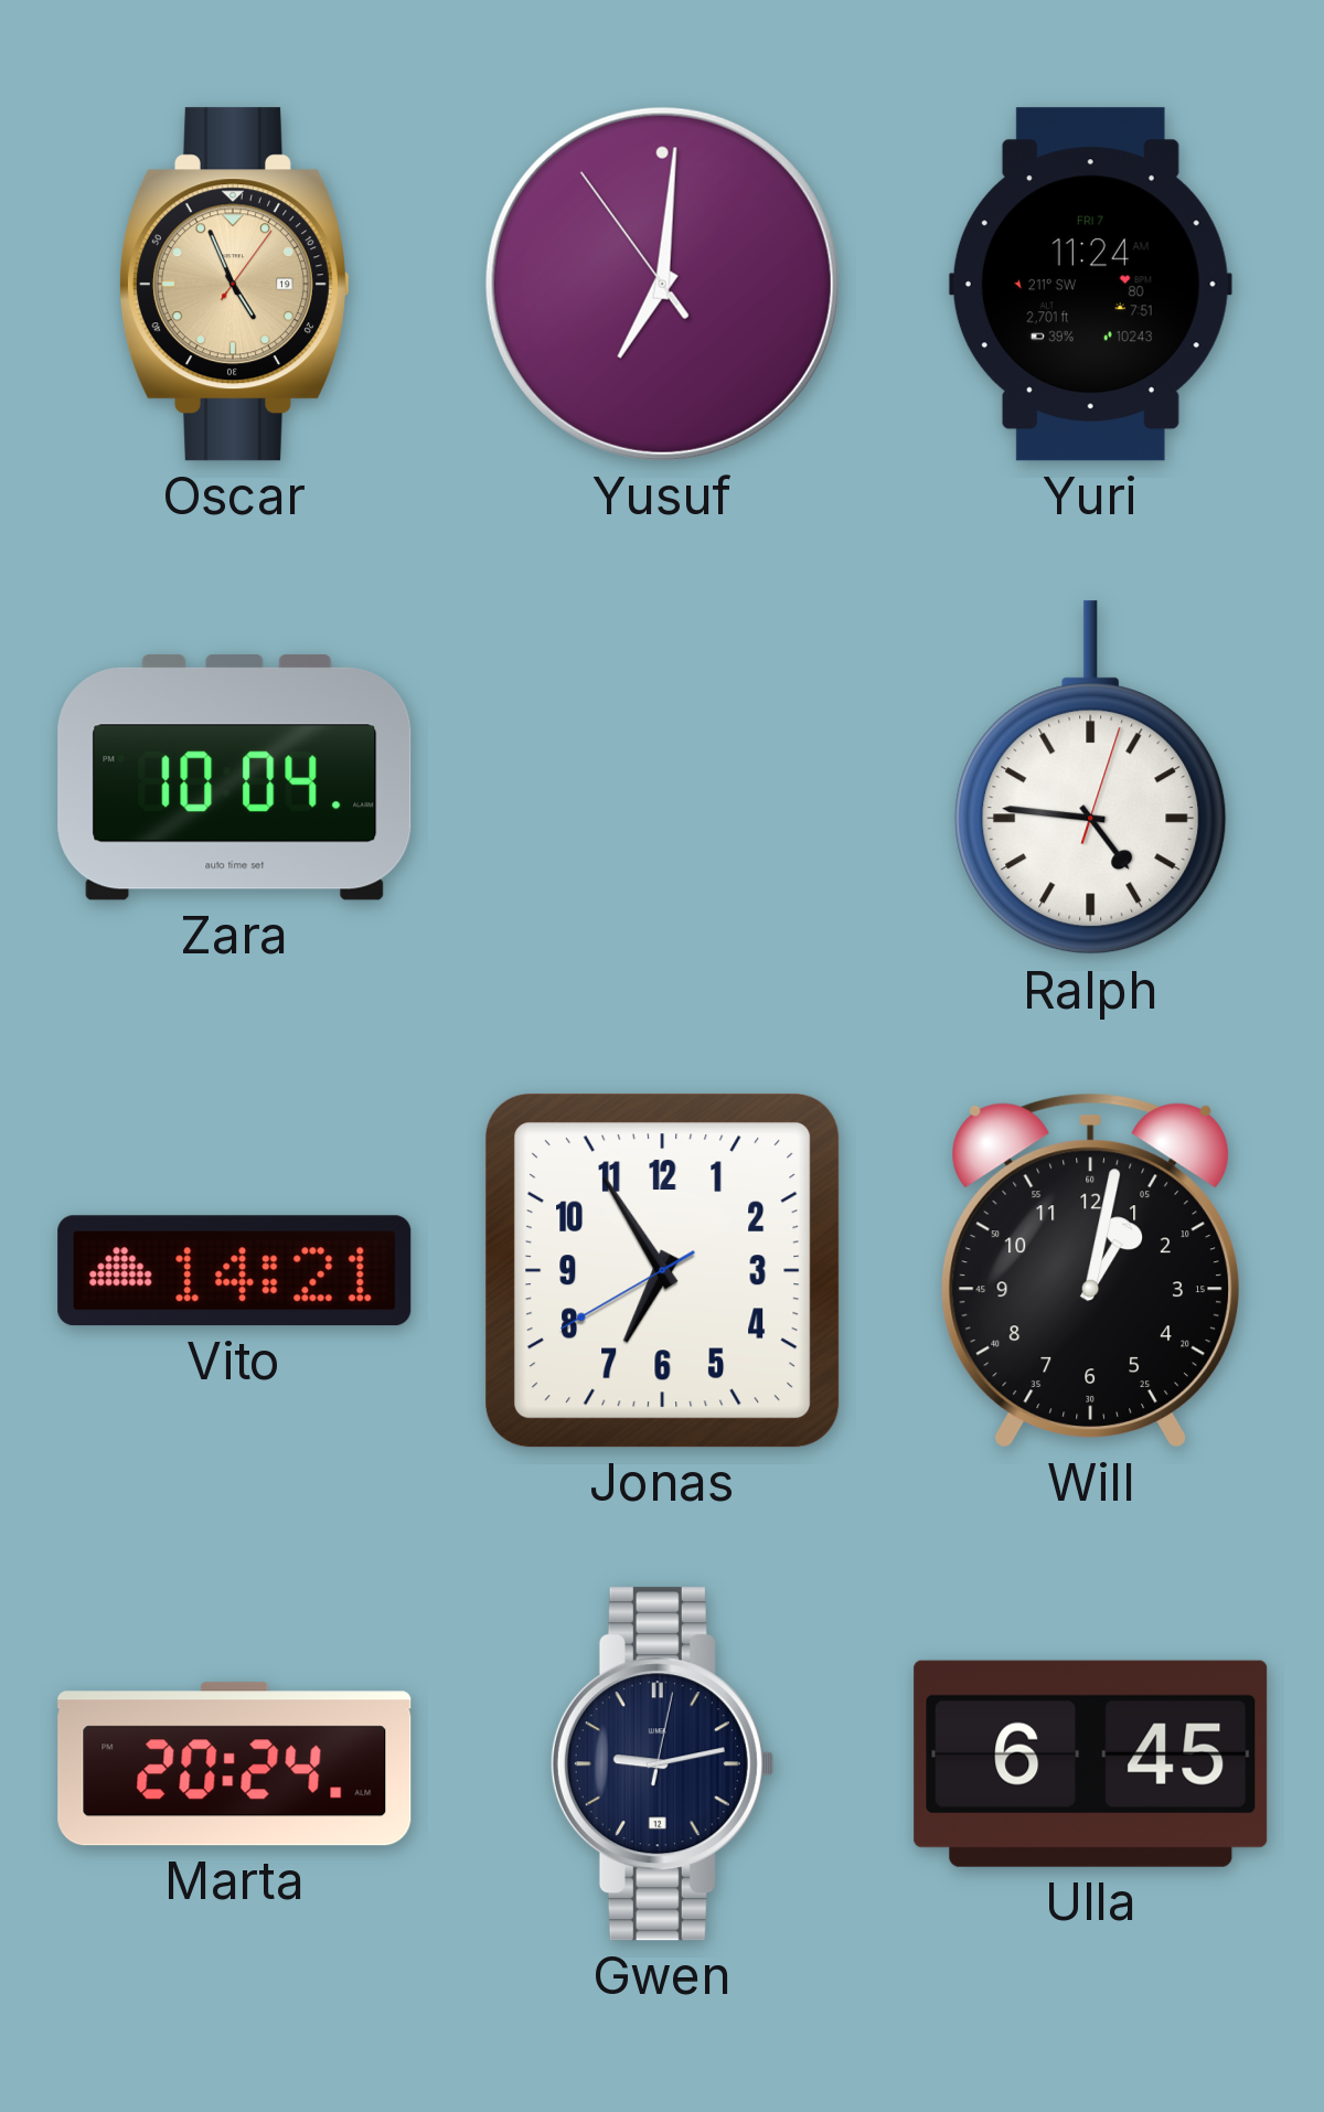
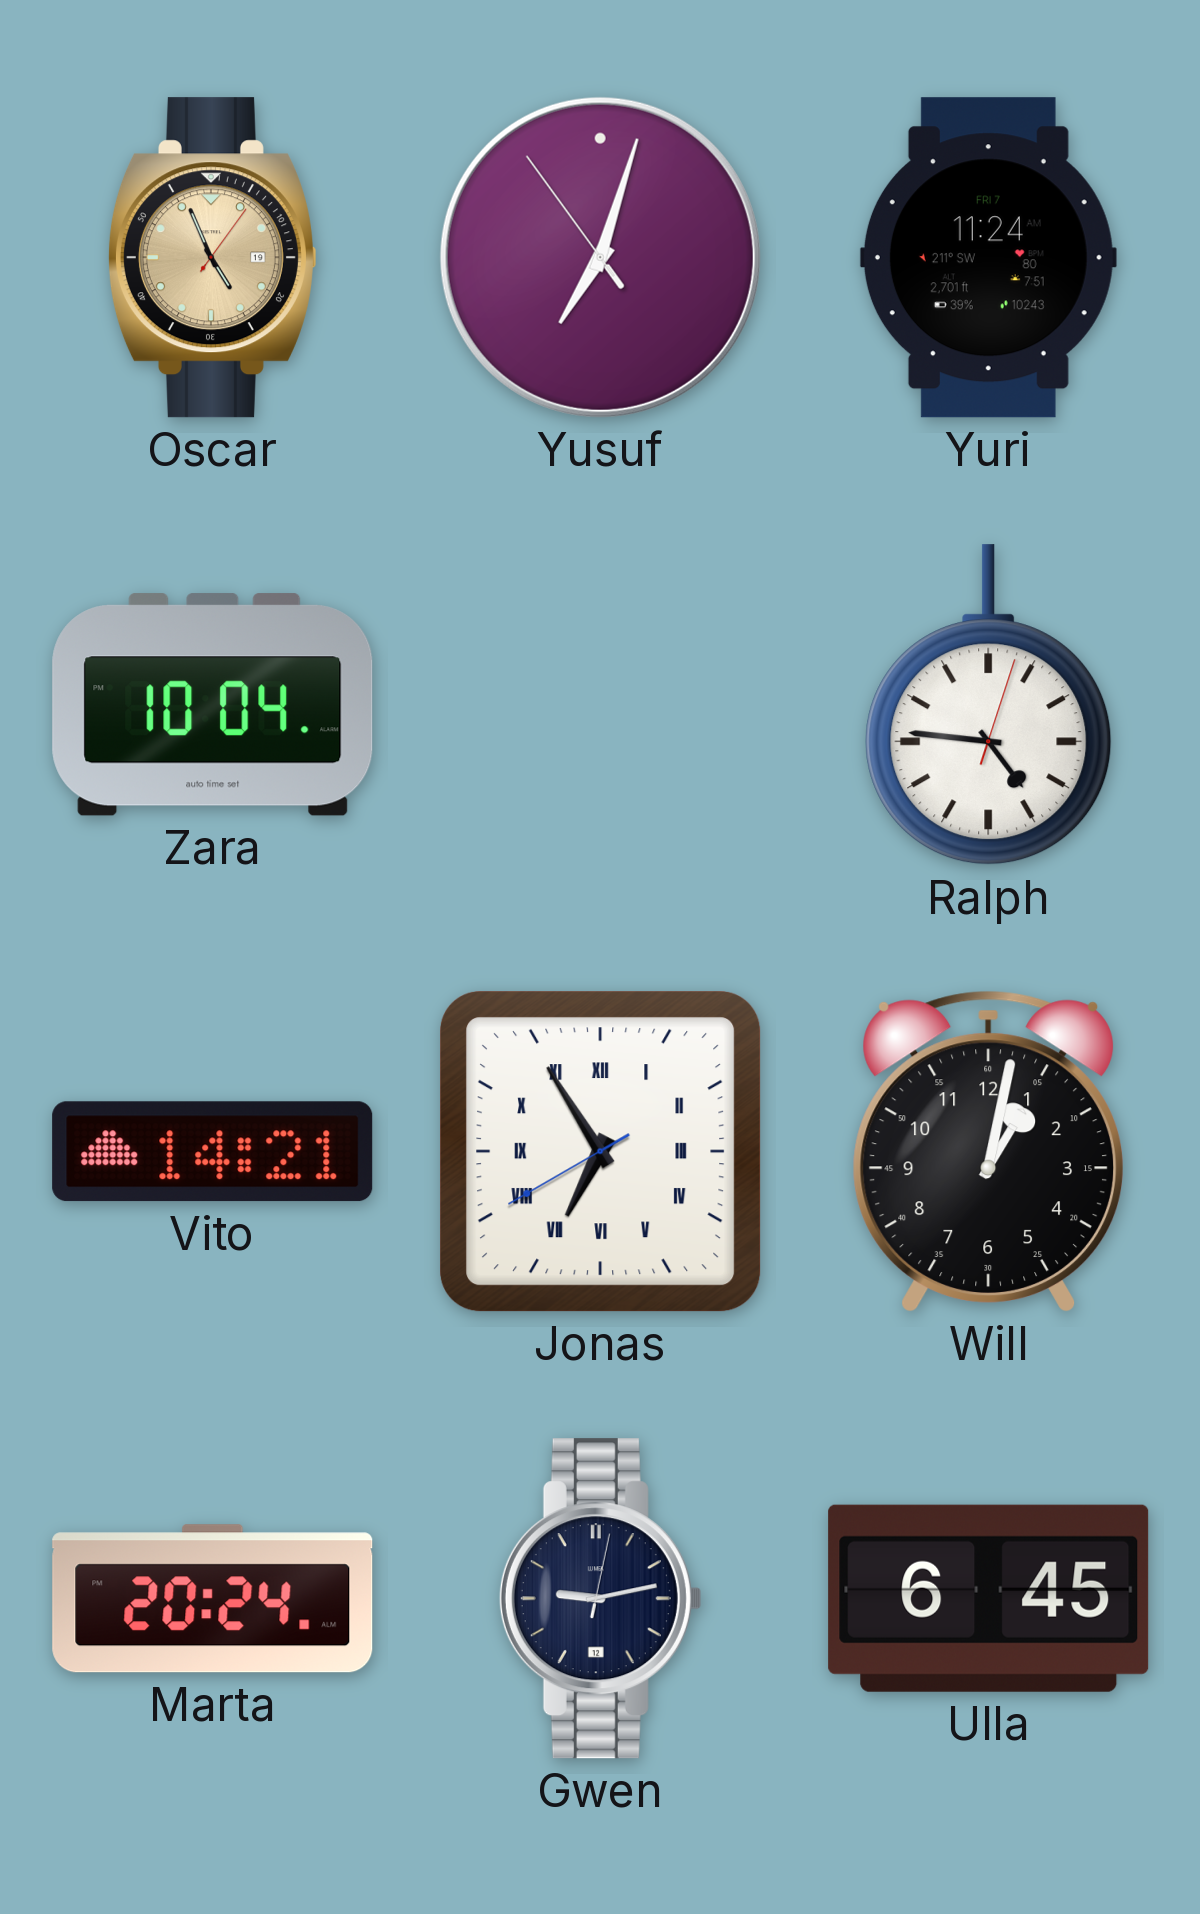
Yusuf: 7:00 -> 7:02 (600, 257)
Jonas numerals: Arabic -> Roman (601, 1152)
